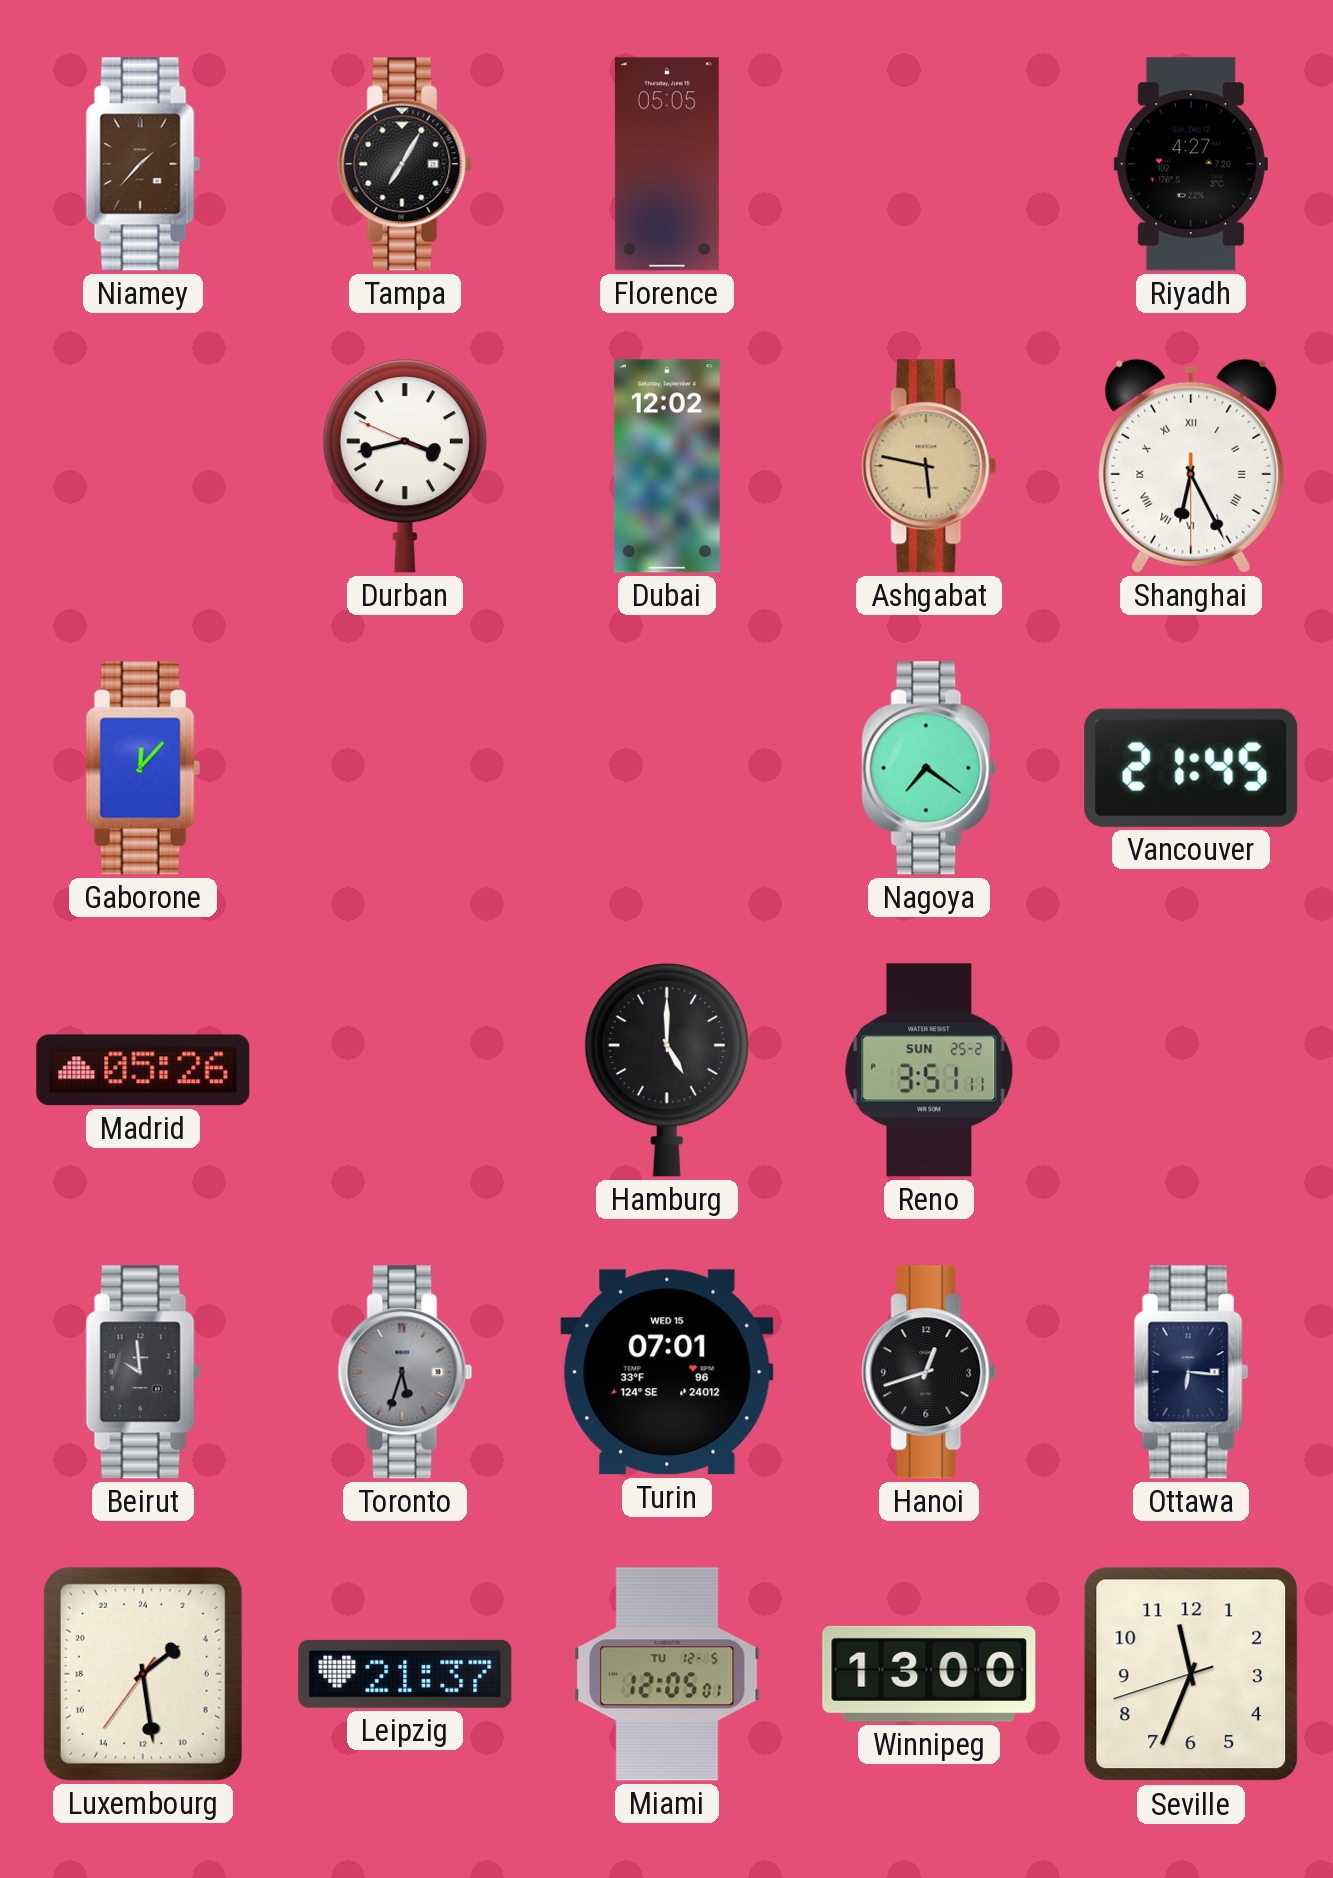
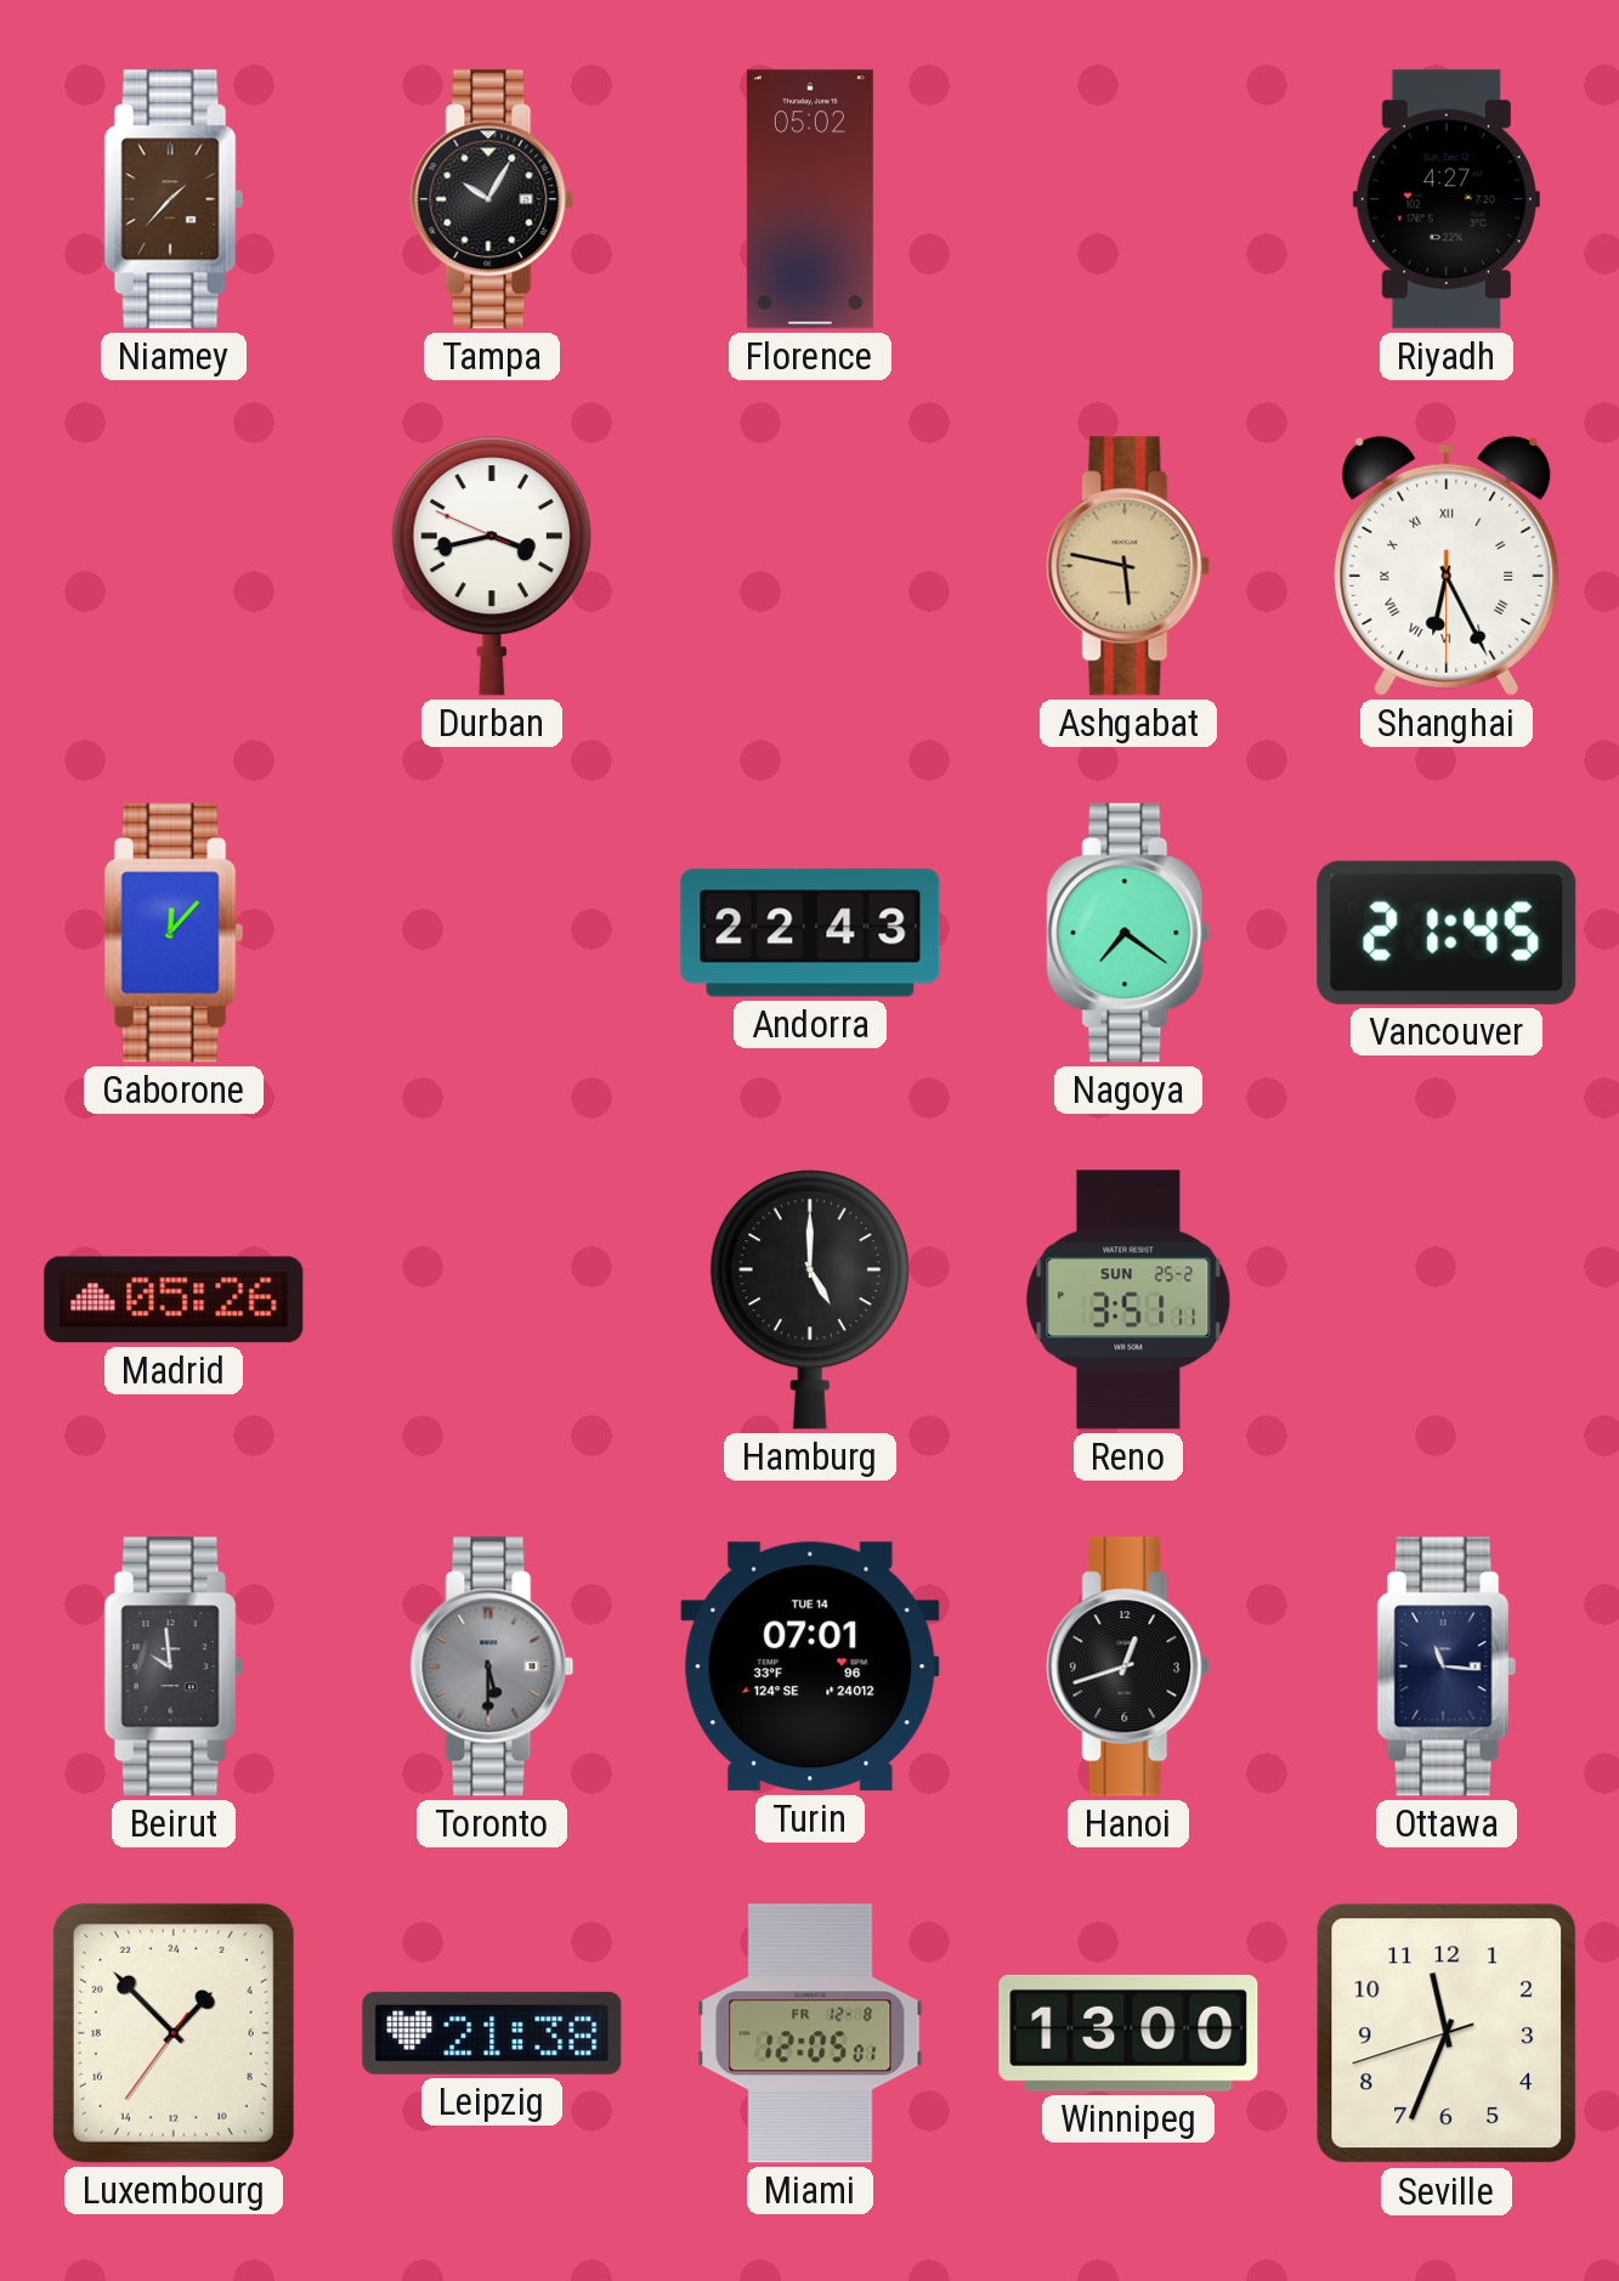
Tampa: 7:05 -> 10:05 (492, 199)
Florence: 05:05 -> 05:02 (810, 199)
Dubai: 12:02 -> none (667, 466)
Andorra: none -> 22:43 (810, 933)
Toronto: 5:33 -> 5:30 (492, 1666)
Turin date: WED 15 -> TUE 14 (810, 1666)
Ottawa: 6:16 -> 11:16 (1447, 1666)
Luxembourg: 3:28 -> 2:52 (174, 2033)
Leipzig: 21:37 -> 21:38 (492, 2033)
Miami date: TU 12-5 -> FR 12-8 (810, 2033)
